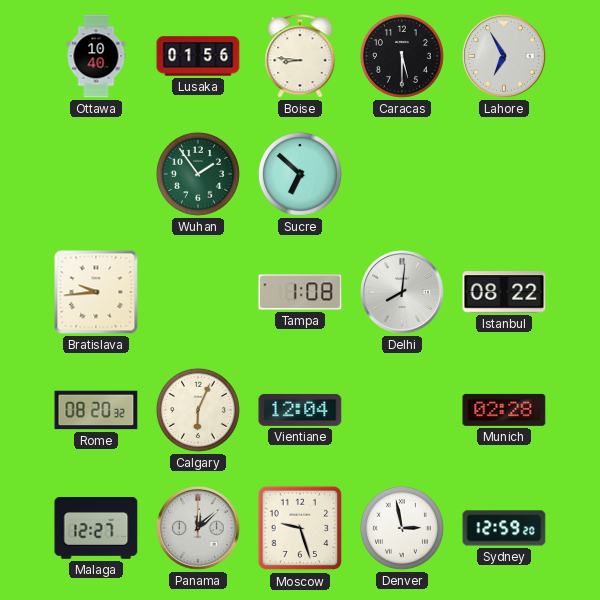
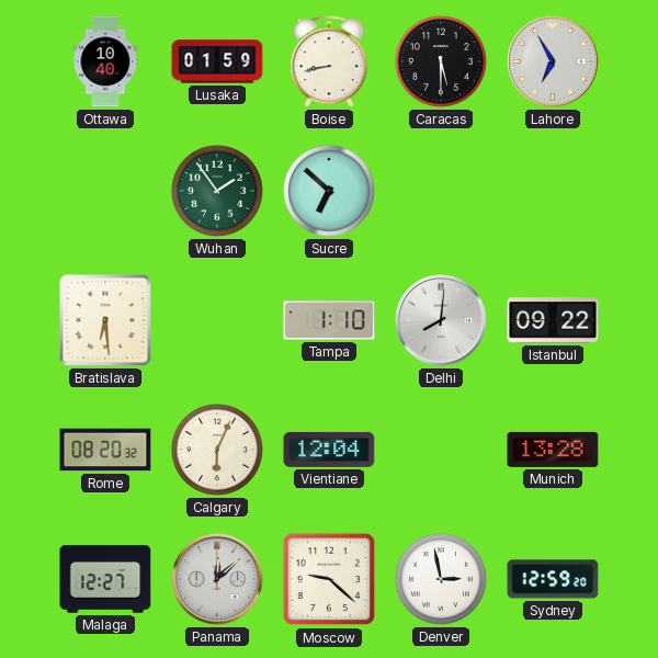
Lusaka: 01:56 -> 01:59 (217, 61)
Boise: 8:46 -> 8:43 (329, 61)
Bratislava: 9:44 -> 6:29 (105, 320)
Tampa: 1:08 -> 1:10 (329, 320)
Istanbul: 08:22 -> 09:22 (553, 320)
Munich: 02:28 -> 13:28 (553, 450)
Moscow: 9:27 -> 9:22 (329, 579)
